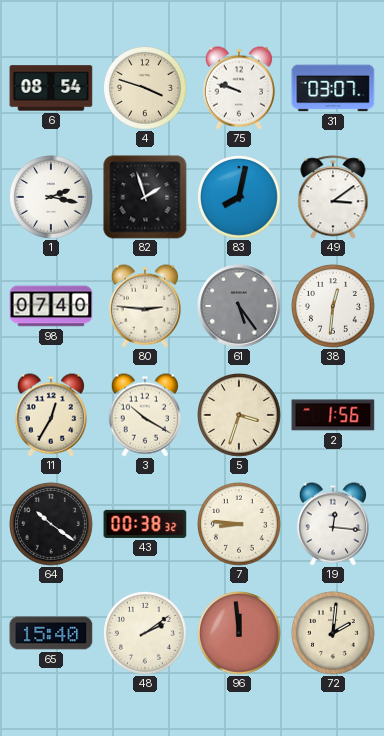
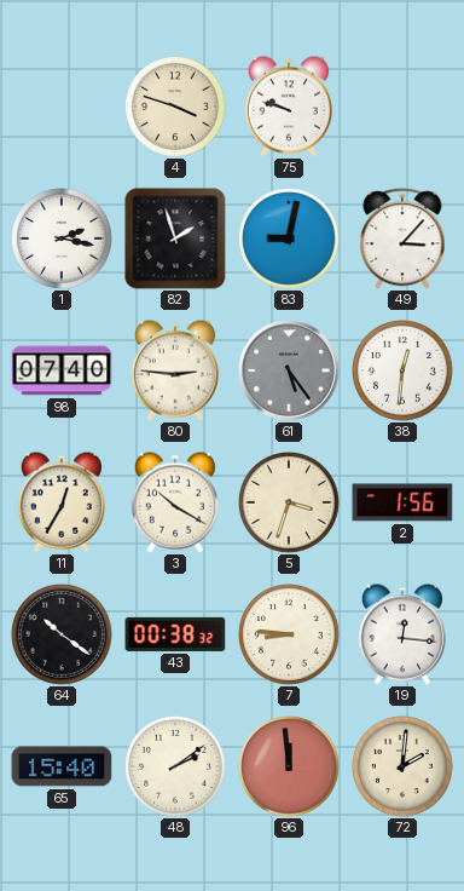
6: 08:54 -> none (51, 88)
31: 03:07 -> none (333, 88)
83: 8:02 -> 9:02 (290, 240)
49: 3:09 -> 3:07 (402, 238)
